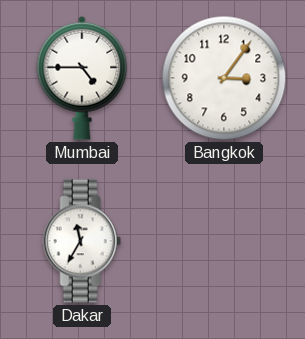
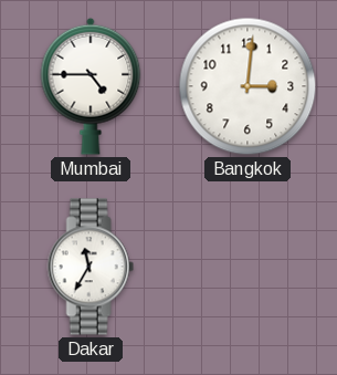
Bangkok: 3:06 -> 3:01 (248, 86)
